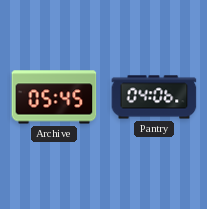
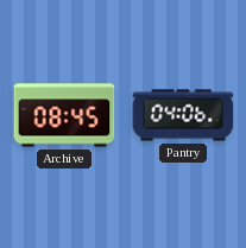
Archive: 05:45 -> 08:45 (64, 115)
